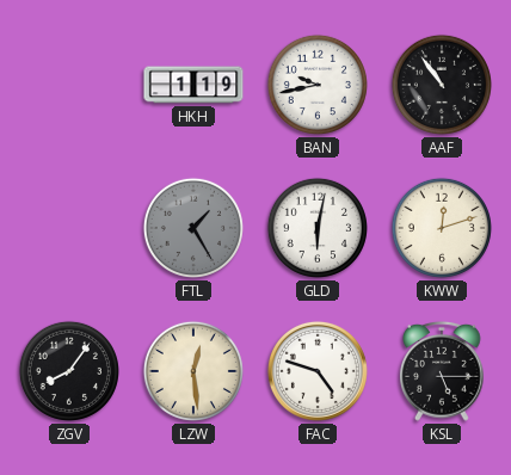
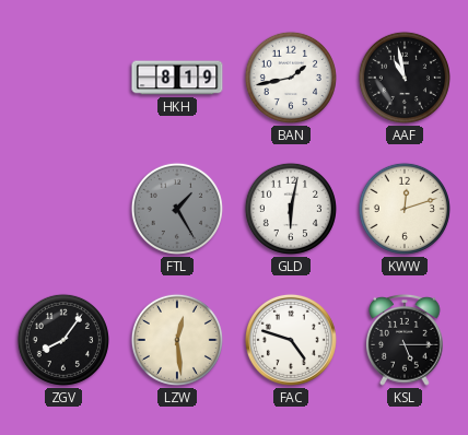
HKH: 1:19 -> 8:19 (177, 78)
BAN: 9:43 -> 1:43 (291, 78)
AAF: 10:54 -> 10:58 (405, 78)
